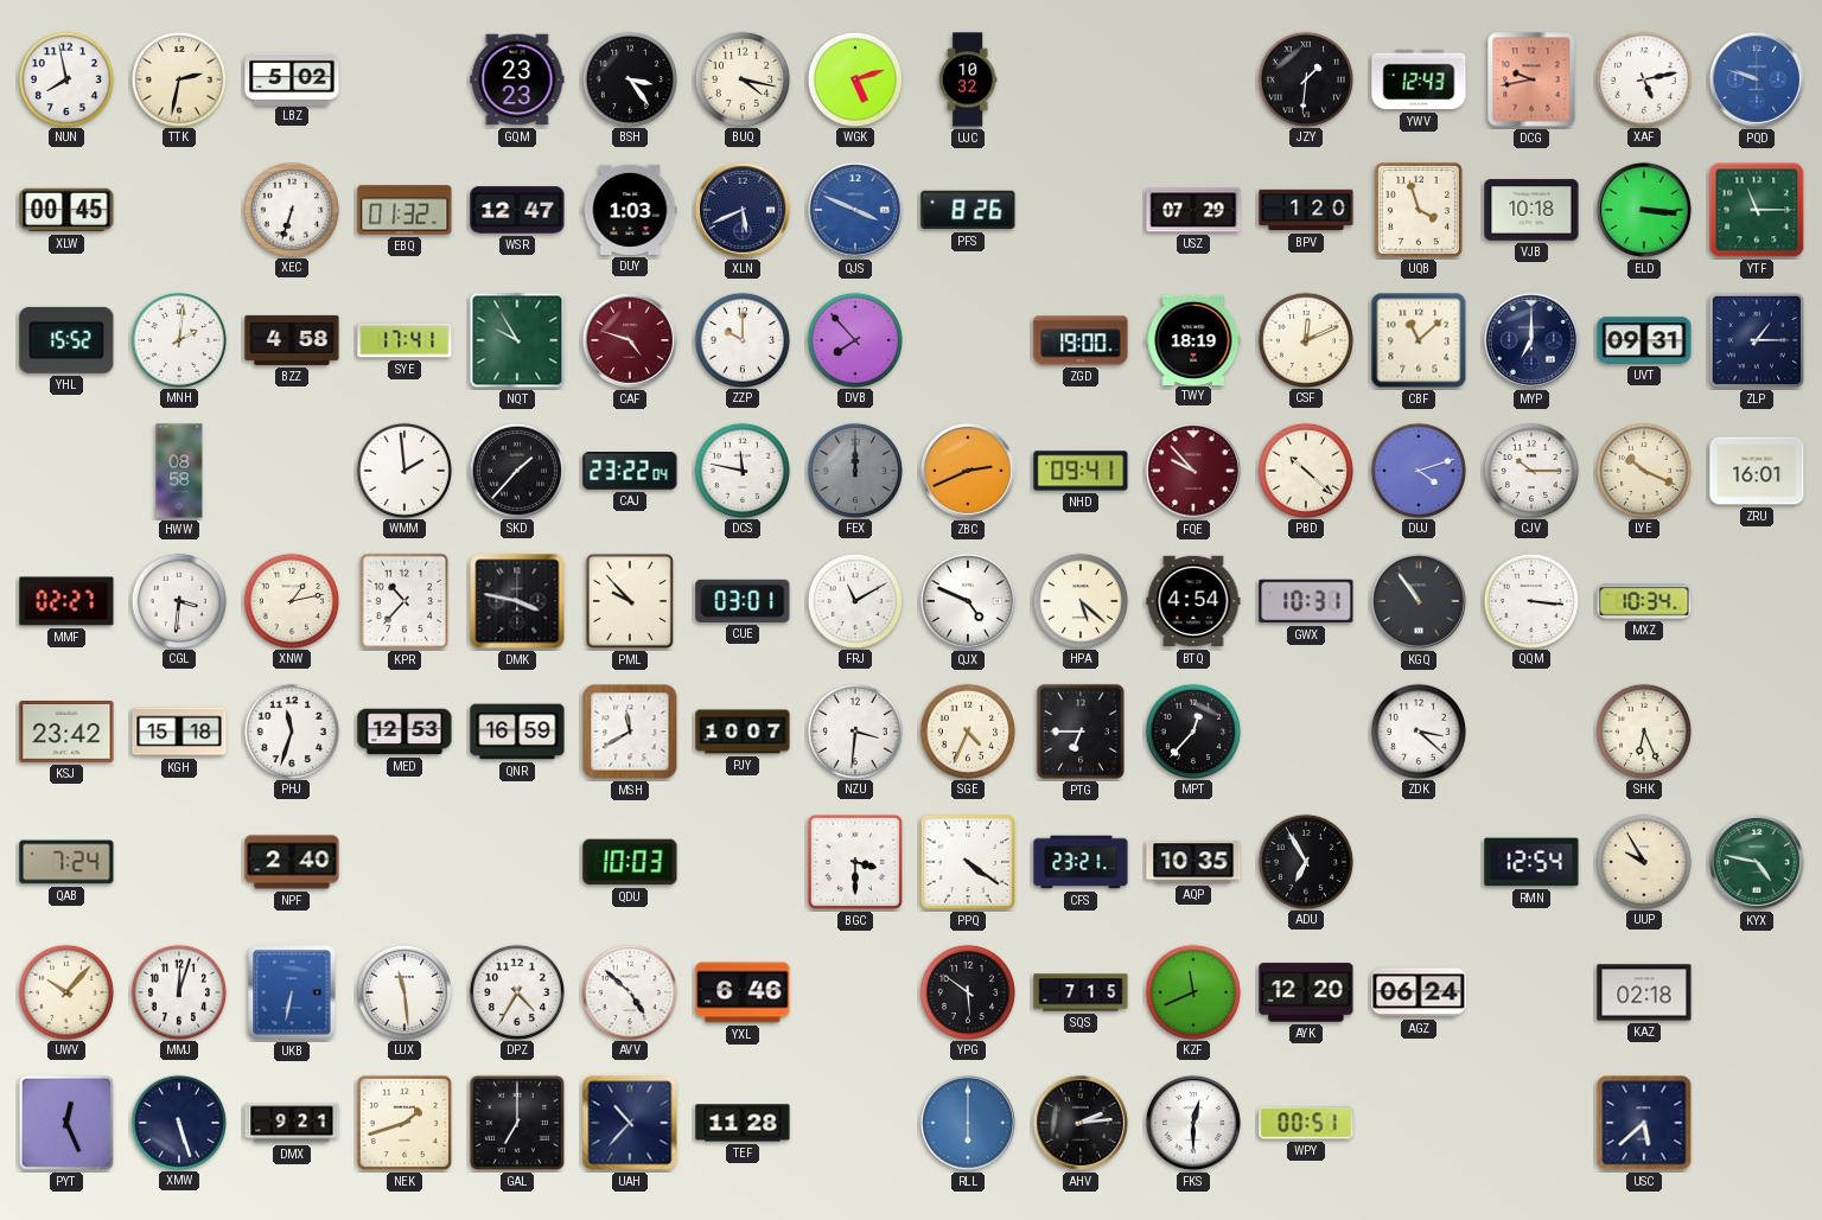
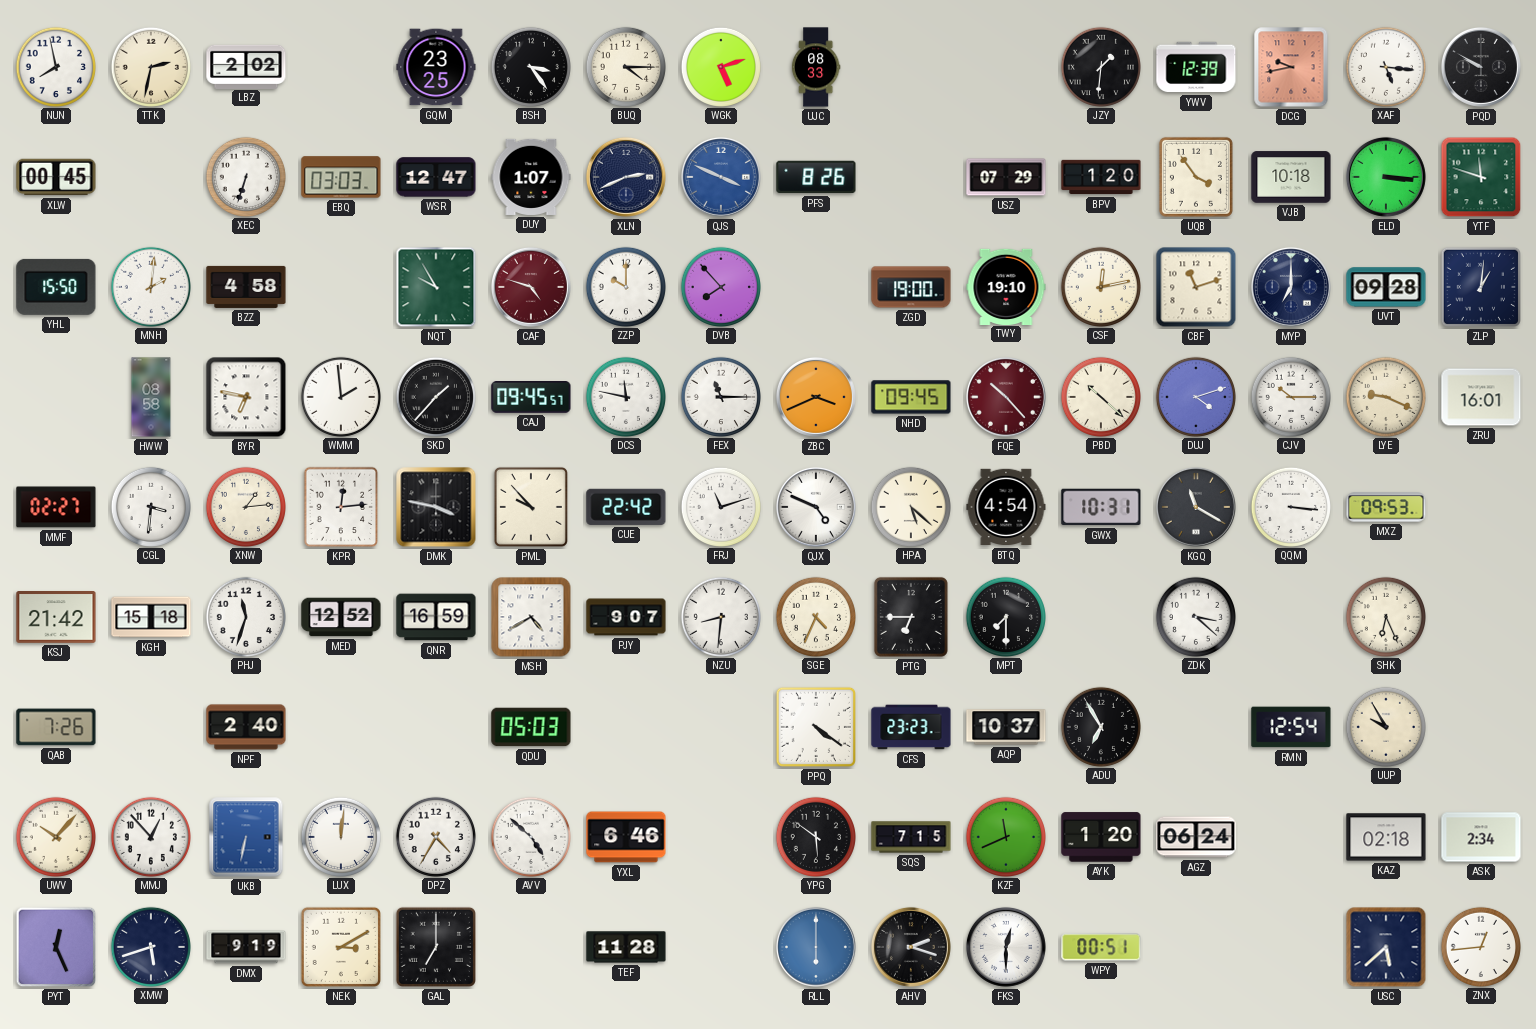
LBZ: 5:02 -> 2:02 (246, 66)
GQM: 23:23 -> 23:25 (436, 67)
BUQ: 4:17 -> 4:15 (625, 66)
UJC: 10:32 -> 08:33 (816, 67)
YWV: 12:43 -> 12:39 (1196, 67)
XAF: 5:13 -> 5:16 (1385, 66)
PQD: 9:48 -> 9:50 (1481, 67)
PQD dial: blue -> black (1481, 67)
EBQ: 01:32 -> 03:03 (341, 177)
DUY: 1:03 -> 1:07 (531, 177)
XLN: 5:41 -> 2:41 (626, 177)
UQB: 3:57 -> 3:54 (1196, 177)
YTF: 11:15 -> 11:48 (1481, 177)
YHL: 15:52 -> 15:50 (56, 287)
SYE: 17:41 -> none (404, 340)
TWY: 18:19 -> 19:10 (1006, 286)
CSF: 12:11 -> 12:13 (1100, 286)
CBF: 11:08 -> 11:12 (1196, 287)
UVT: 09:31 -> 09:28 (1386, 287)
ZLP: 1:15 -> 1:01 (1481, 287)
BYR: none -> 6:47 (246, 397)
CAJ: 23:22 -> 09:45 (531, 398)
FEX: 12:00 -> 11:15 (720, 396)
FEX dial: grey -> white (720, 396)
ZBC: 2:41 -> 3:41 (816, 397)
NHD: 09:41 -> 09:45 (911, 397)
FQE: 9:53 -> 10:23 (1006, 397)
LYE: 10:19 -> 9:19 (1385, 396)
XNW: 1:13 -> 1:14 (245, 506)
KPR: 10:37 -> 12:14 (341, 507)
CUE: 03:01 -> 22:42 (626, 507)
FRJ: 11:10 -> 11:12 (720, 506)
KGQ: 10:54 -> 11:20 (1196, 507)
MXZ: 10:34 -> 09:53 (1386, 507)
KSJ: 23:42 -> 21:42 (56, 618)
MED: 12:53 -> 12:52 (341, 617)
MSH: 11:40 -> 4:40 (531, 617)
PJY: 10:07 -> 9:07 (626, 617)
NZU: 3:31 -> 8:31 (720, 616)
MPT: 12:37 -> 7:30 (1005, 616)
QAB: 7:24 -> 7:26 (56, 727)
QDU: 10:03 -> 05:03 (531, 727)
BGC: 3:30 -> none (855, 862)
CFS: 23:21 -> 23:23 (911, 727)
AQP: 10:35 -> 10:37 (1006, 727)
KYX: 4:47 -> none (1757, 862)
MMJ: 12:03 -> 12:53 (150, 836)
LUX: 11:29 -> 12:01 (340, 836)
AYK: 12:20 -> 1:20 (1101, 837)
ASK: none -> 2:34 (1481, 837)
XMW: 5:27 -> 5:42 (150, 946)
DMX: 9:21 -> 9:19 (246, 947)
NEK: 1:42 -> 3:10 (341, 947)
UAH: 10:37 -> none (630, 1123)
AHV: 2:14 -> 2:18 (911, 947)
ZNX: none -> 12:44 (1480, 946)
